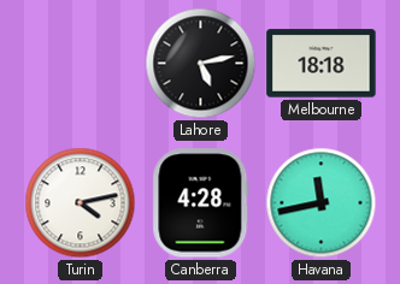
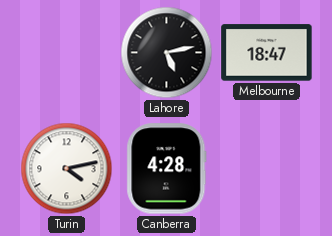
Melbourne: 18:18 -> 18:47 (267, 53)
Havana: 11:43 -> none (322, 203)
